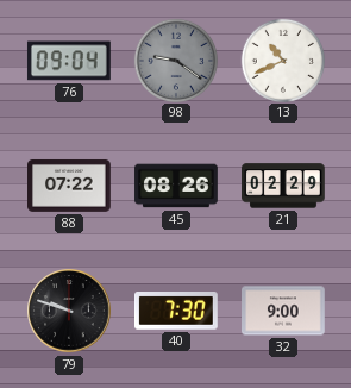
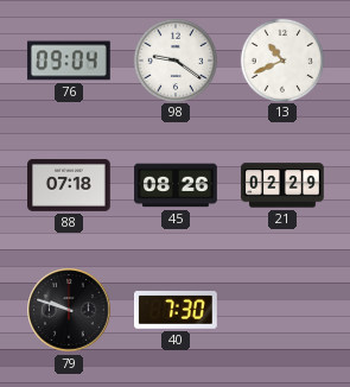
98 dial: grey -> white (174, 59)
88: 07:22 -> 07:18 (70, 185)
32: 9:00 -> none (284, 311)
